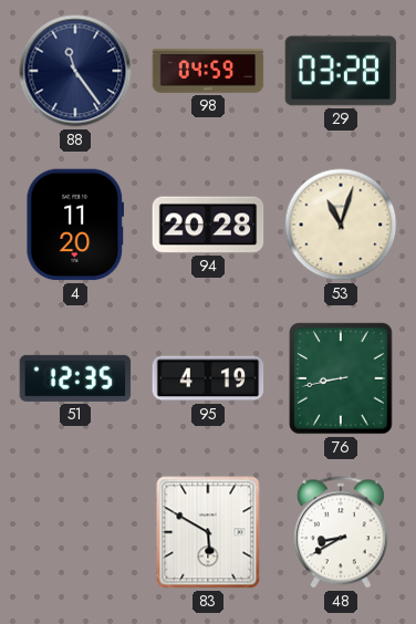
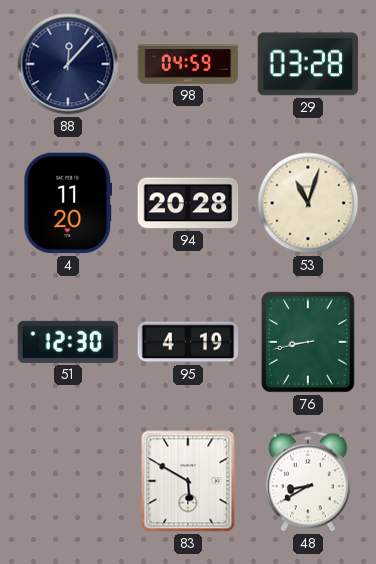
88: 11:24 -> 12:07 (68, 64)
51: 12:35 -> 12:30 (68, 342)
